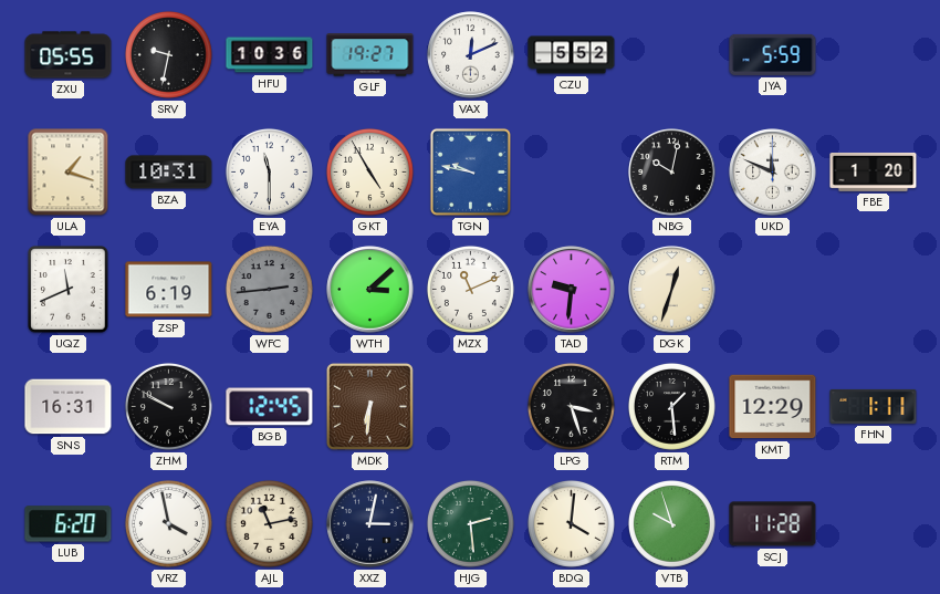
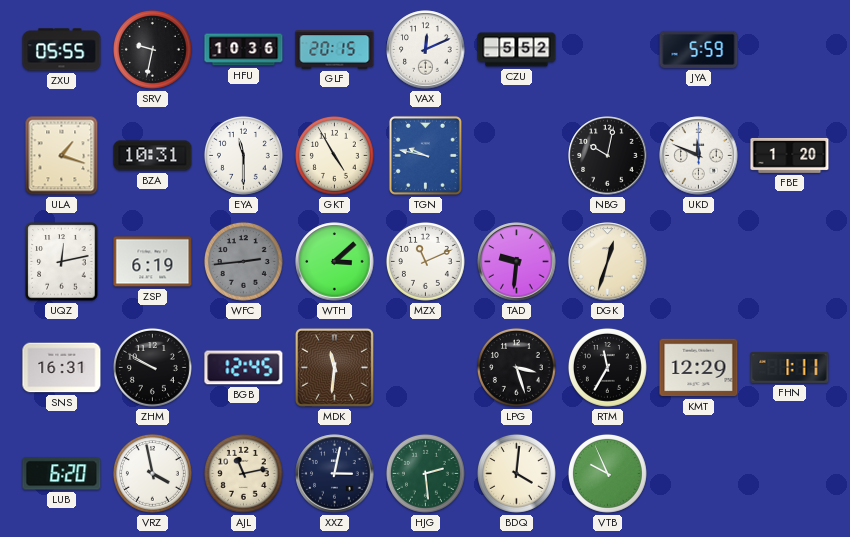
GLF: 19:27 -> 20:15 (335, 50)
UQZ: 11:41 -> 12:13 (62, 262)
MDK: 6:31 -> 11:31 (334, 367)
RTM: 1:29 -> 11:35 (607, 367)
VTB: 9:57 -> 9:56 (607, 473)
SCJ: 11:28 -> none (773, 524)
